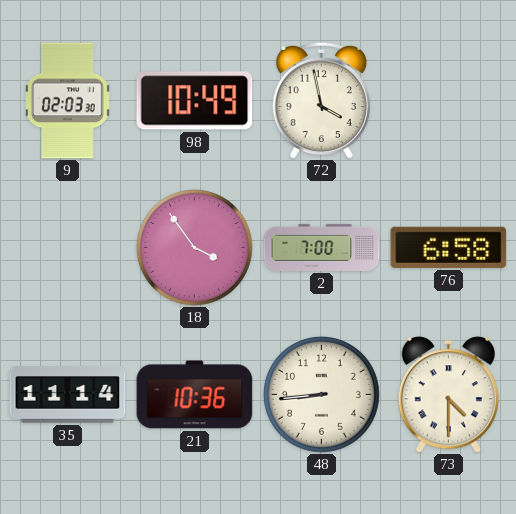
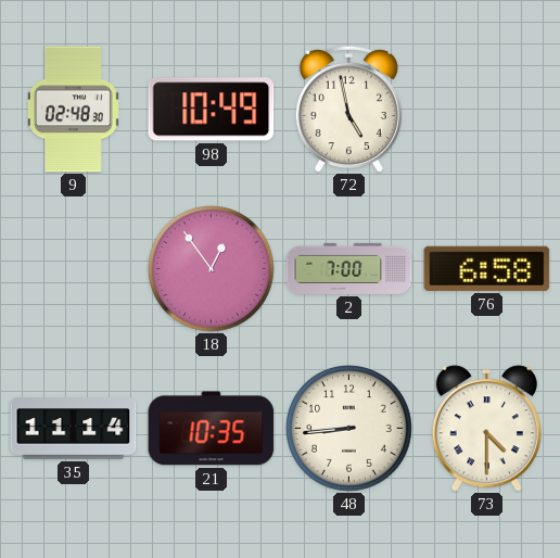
9: 02:03 -> 02:48 (73, 110)
72: 3:58 -> 4:58 (348, 109)
18: 3:54 -> 12:54 (212, 269)
21: 10:36 -> 10:35 (212, 429)
